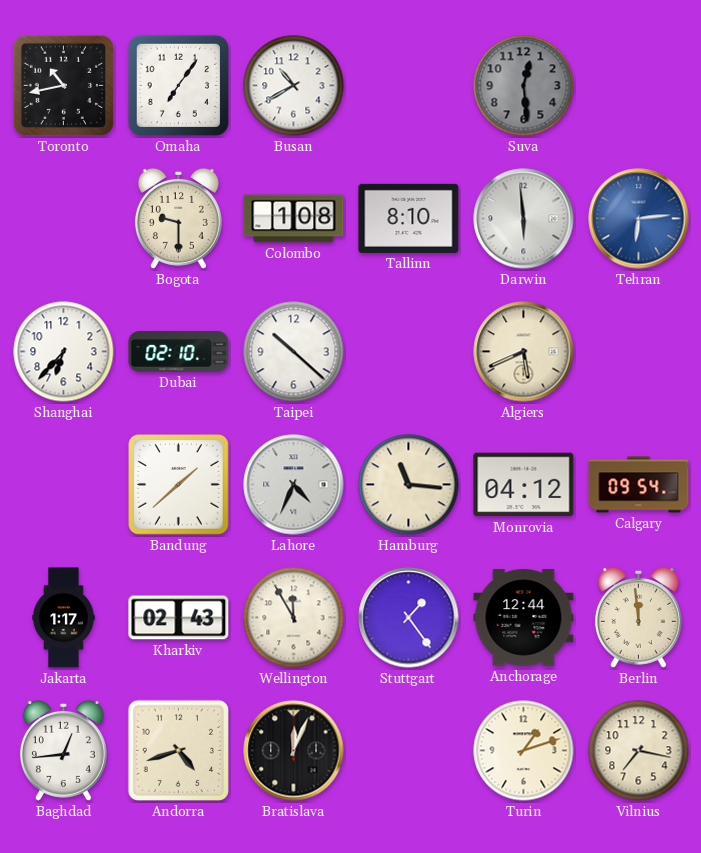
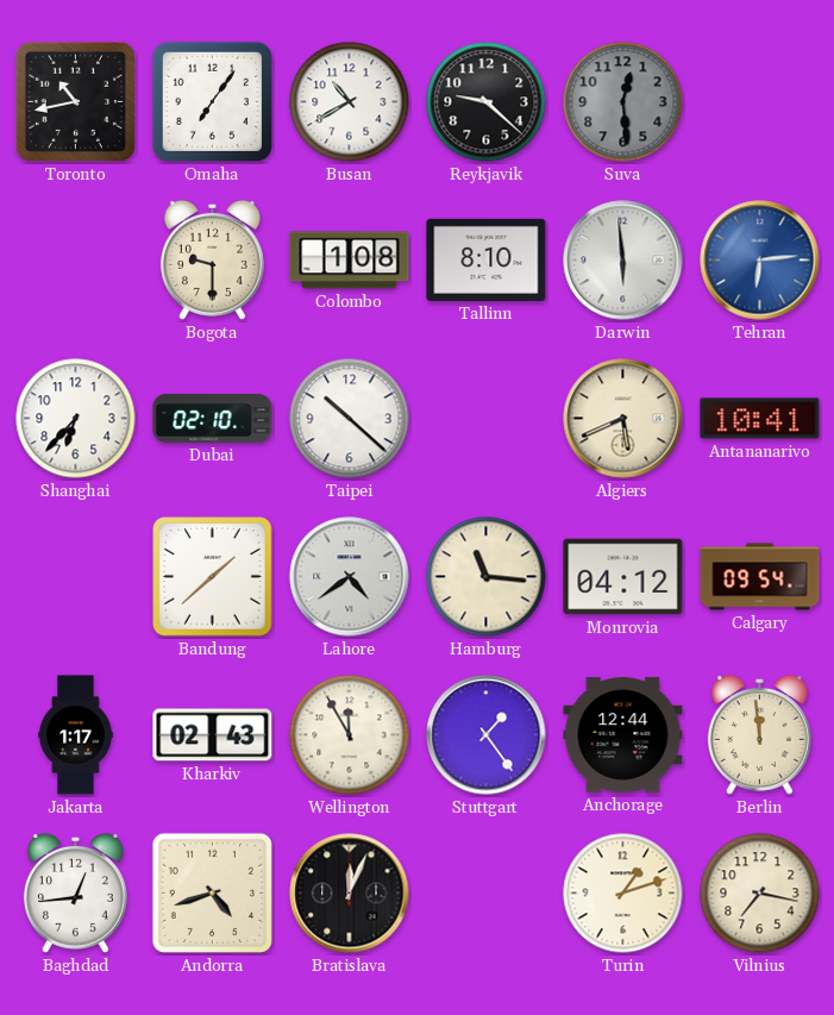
Reykjavik: none -> 9:22 (487, 102)
Antananarivo: none -> 10:41 (760, 419)
Lahore: 4:34 -> 4:39 (350, 577)
